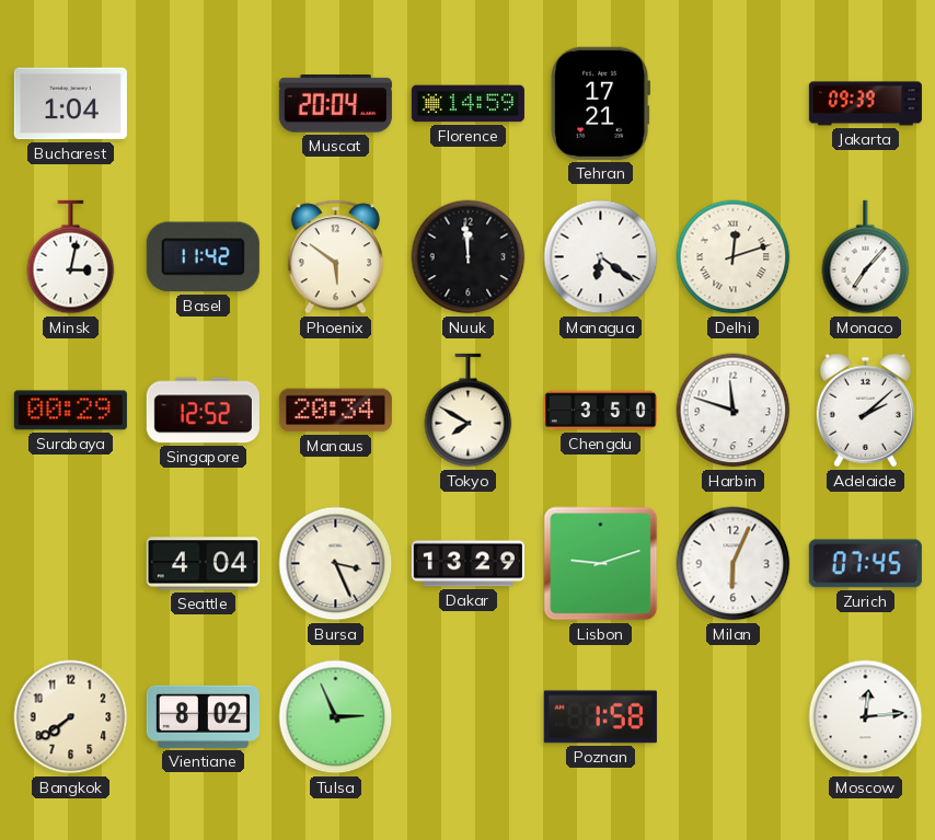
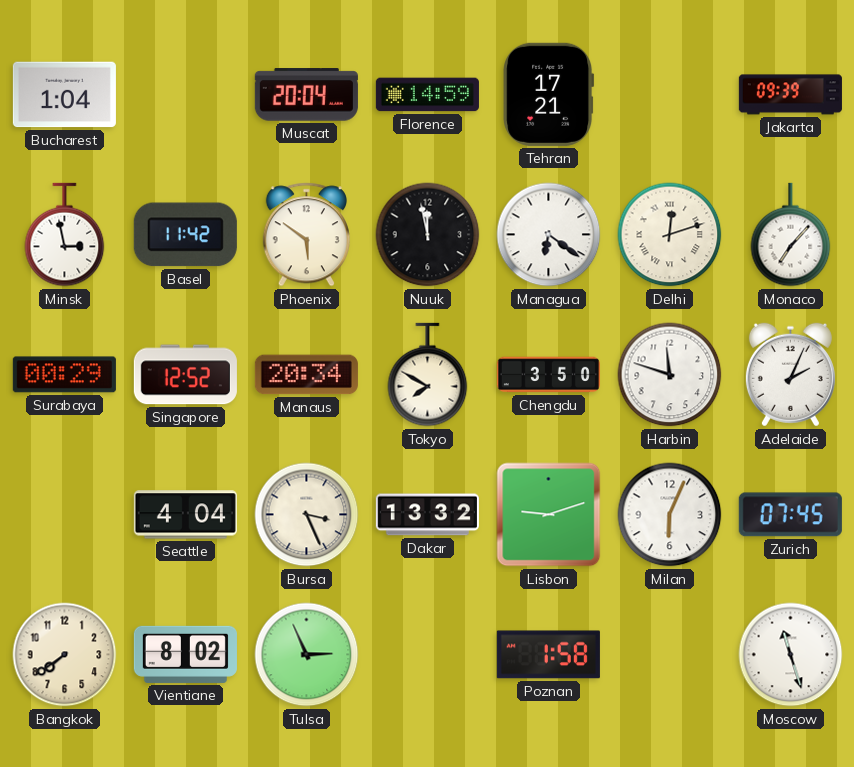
Minsk: 3:02 -> 2:58 (65, 235)
Nuuk: 11:59 -> 11:58 (428, 235)
Adelaide: 2:08 -> 2:04 (790, 375)
Dakar: 13:29 -> 13:32 (427, 515)
Moscow: 12:14 -> 11:27 (791, 655)
